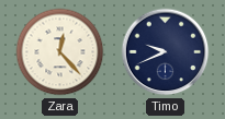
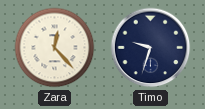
Timo: 9:41 -> 9:33 (151, 48)
